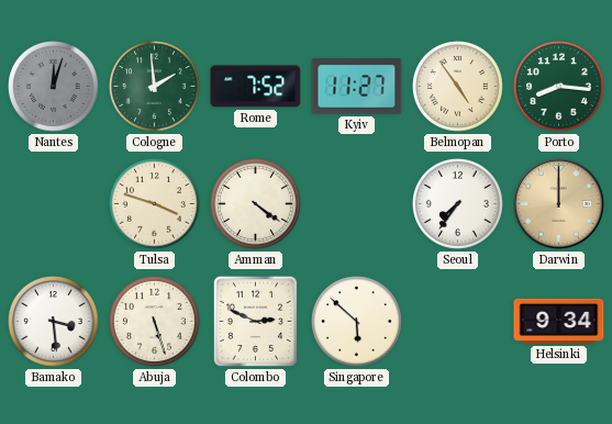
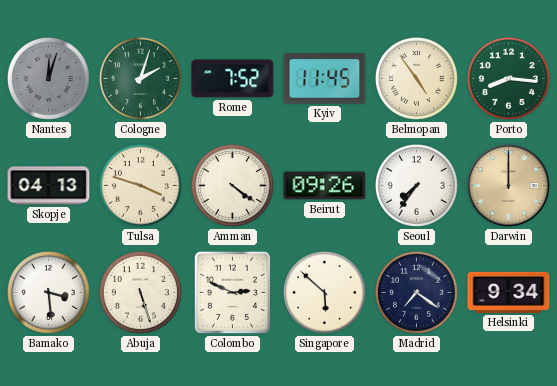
Cologne: 1:59 -> 2:03 (140, 78)
Kyiv: 11:27 -> 11:45 (325, 79)
Skopje: none -> 04:13 (49, 186)
Beirut: none -> 09:26 (325, 186)
Madrid: none -> 7:21 (416, 292)
